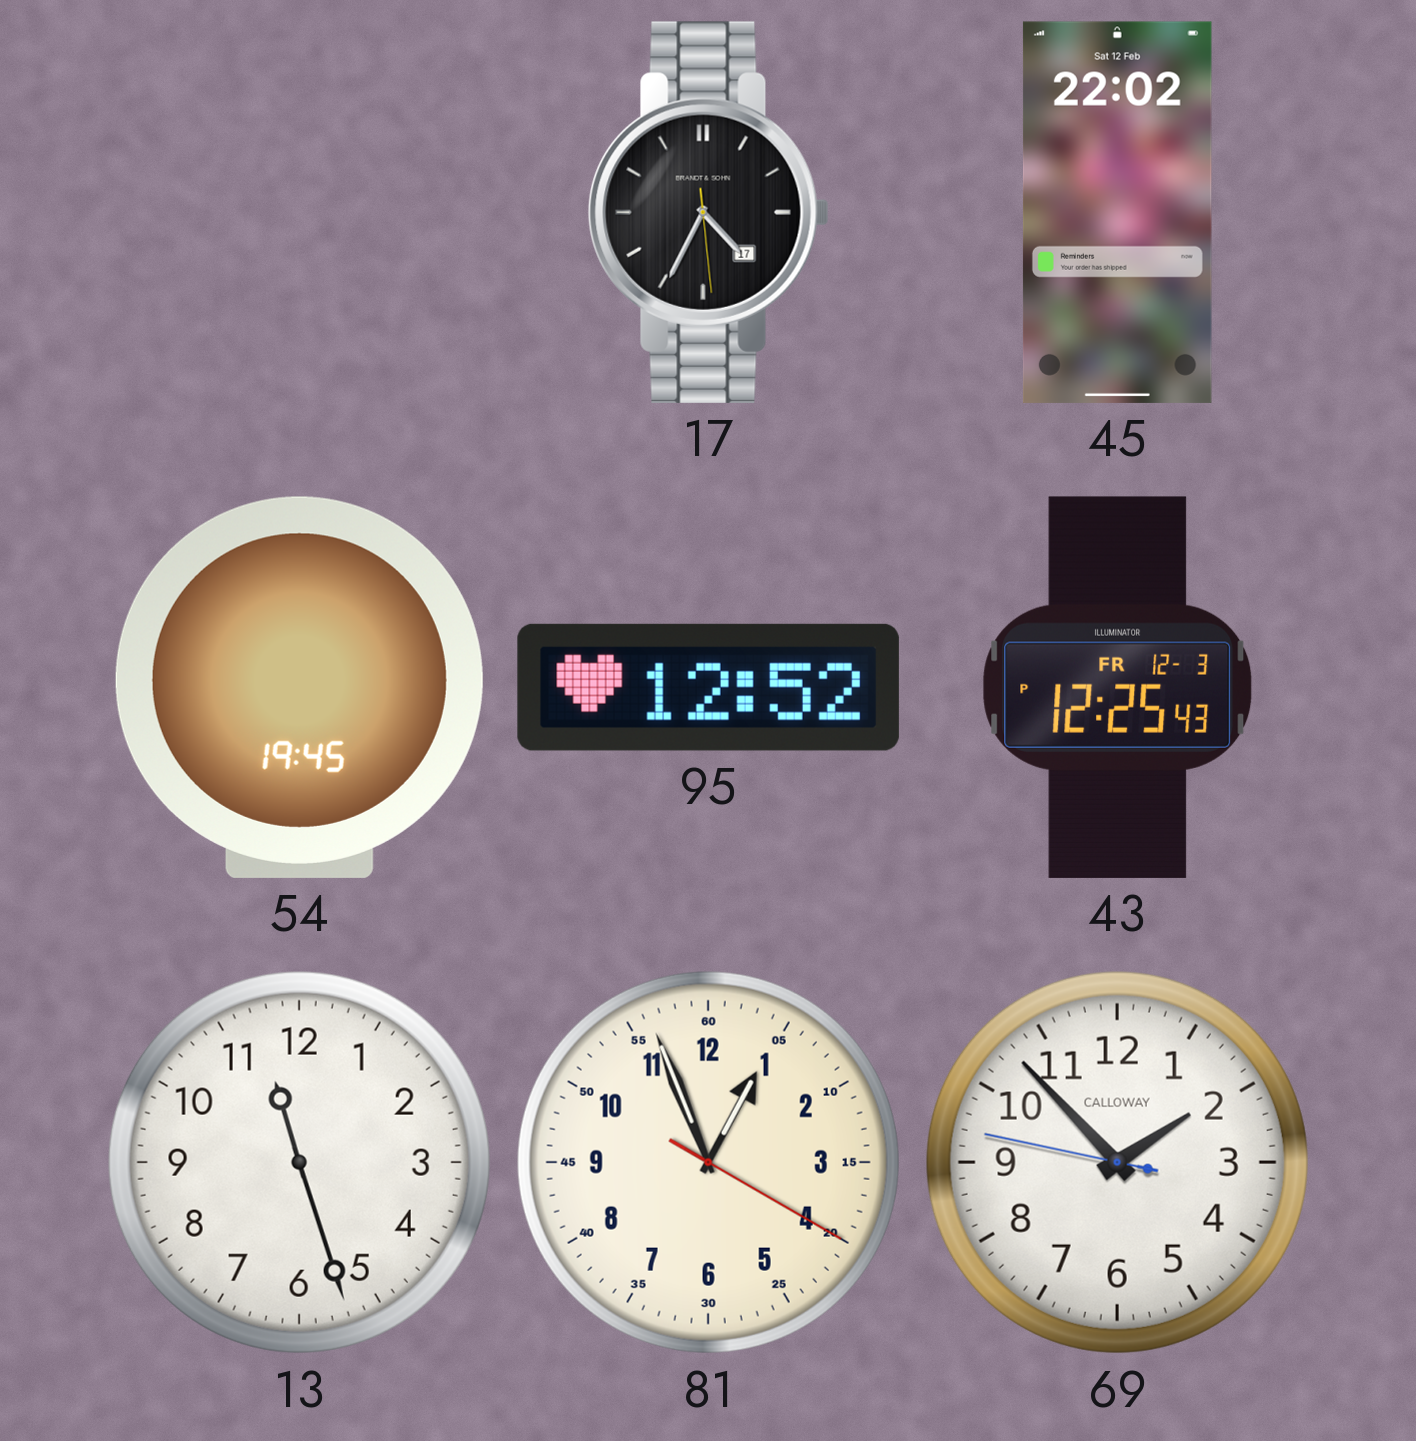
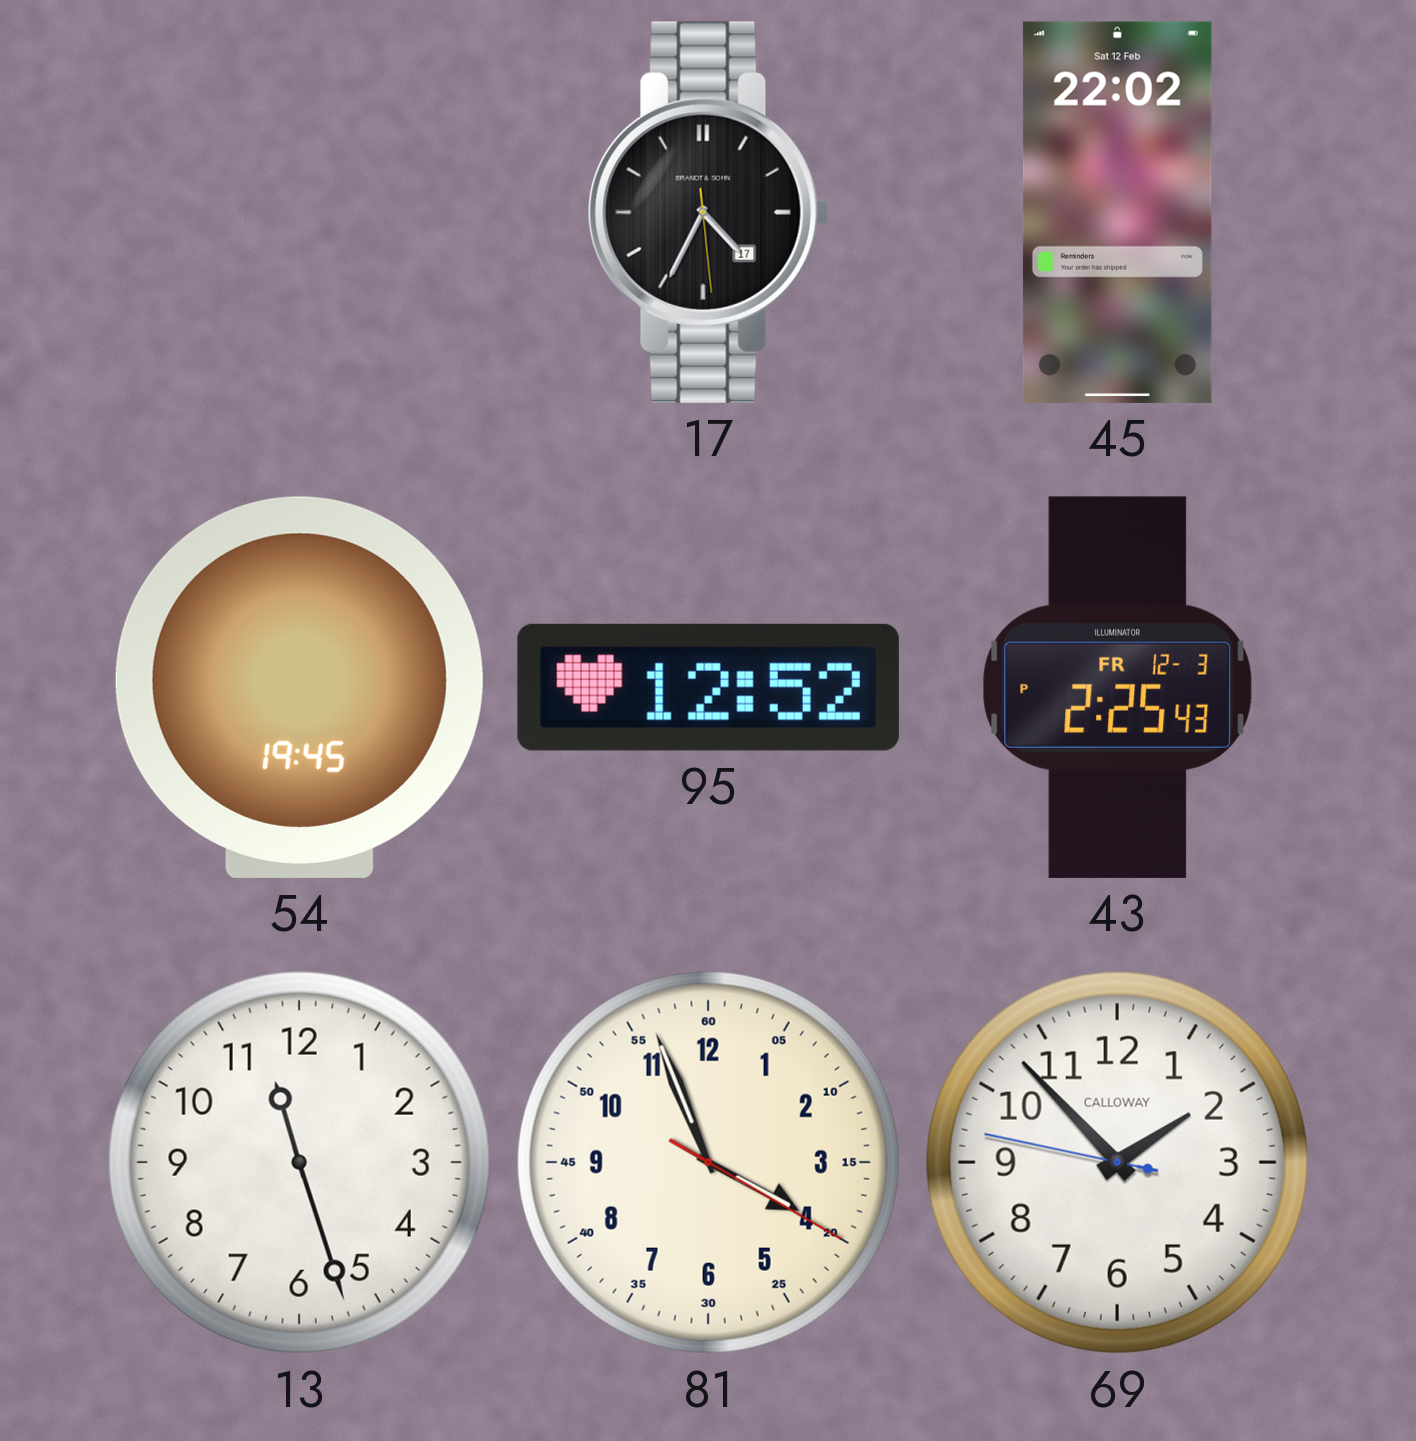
43: 12:25 -> 2:25 (1118, 687)
81: 12:56 -> 3:56 (708, 1162)
